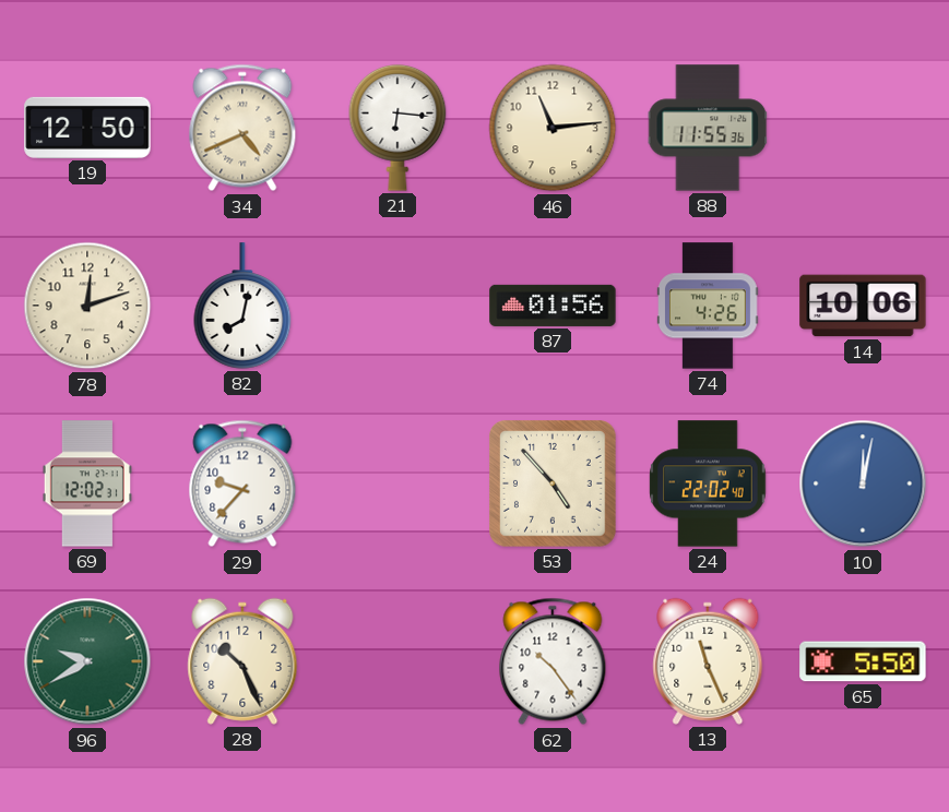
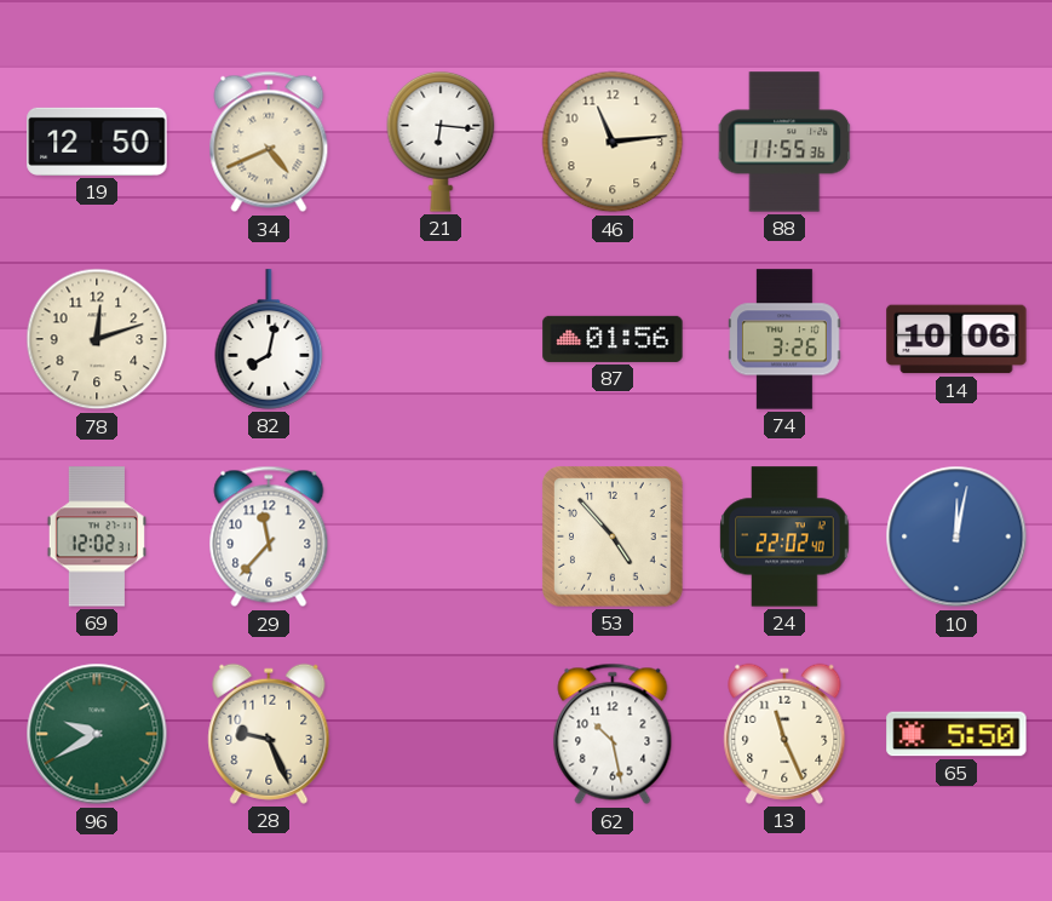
74: 4:26 -> 3:26 (786, 339)
29: 9:37 -> 11:37 (269, 536)
28: 10:26 -> 9:26 (269, 734)
62: 10:24 -> 10:28 (613, 734)
